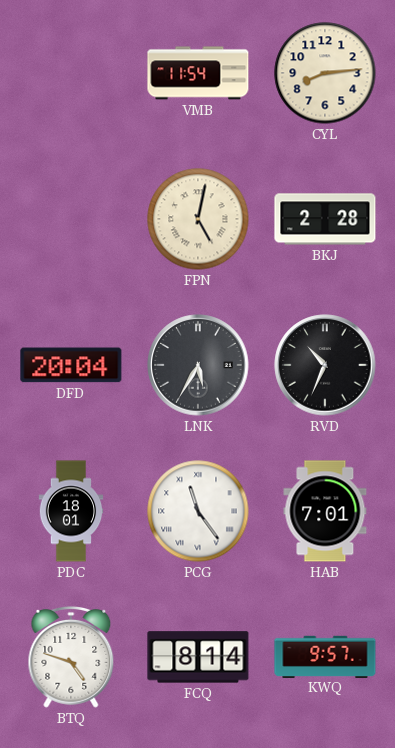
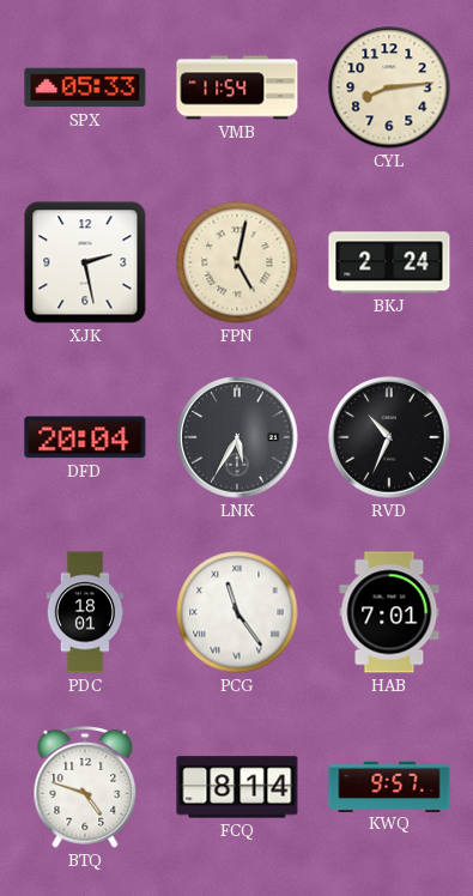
SPX: none -> 05:33 (85, 87)
XJK: none -> 2:28 (85, 262)
BKJ: 2:28 -> 2:24 (389, 262)
